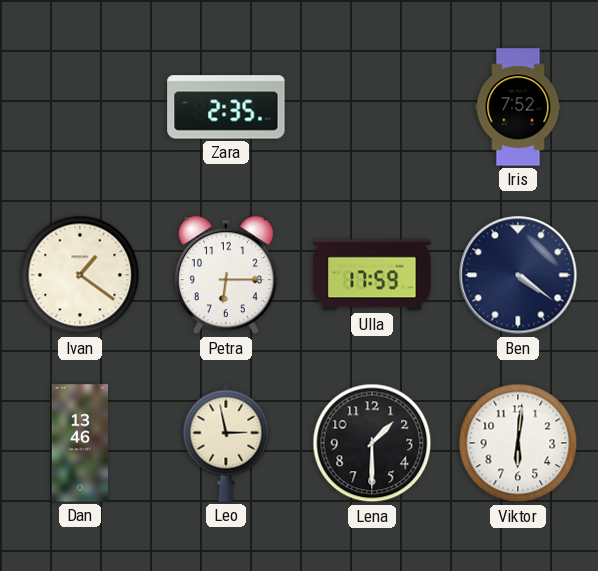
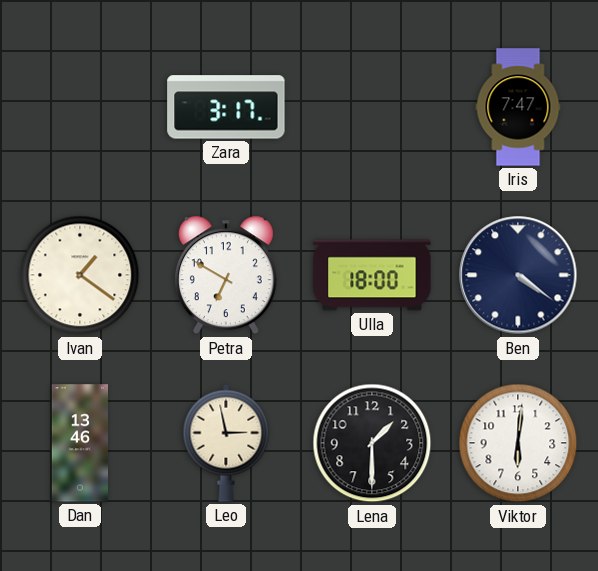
Zara: 2:35 -> 3:17 (226, 107)
Iris: 7:52 -> 7:47 (518, 107)
Petra: 6:15 -> 6:50 (226, 275)
Ulla: 17:59 -> 18:00 (372, 275)
